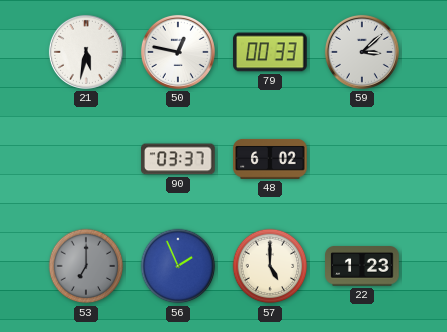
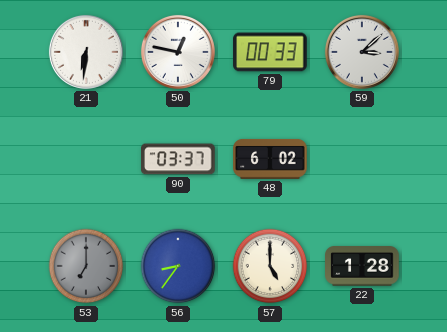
21: 5:32 -> 6:31 (86, 52)
56: 1:56 -> 8:36 (178, 266)
22: 1:23 -> 1:28 (362, 266)
